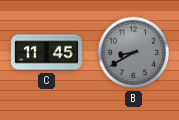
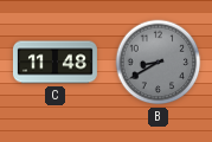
C: 11:45 -> 11:48 (54, 63)
